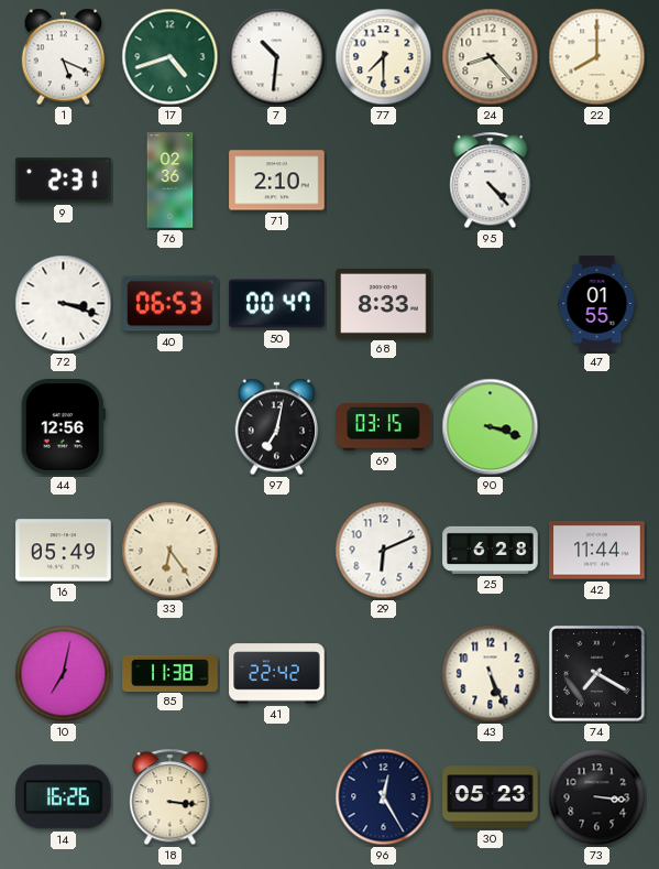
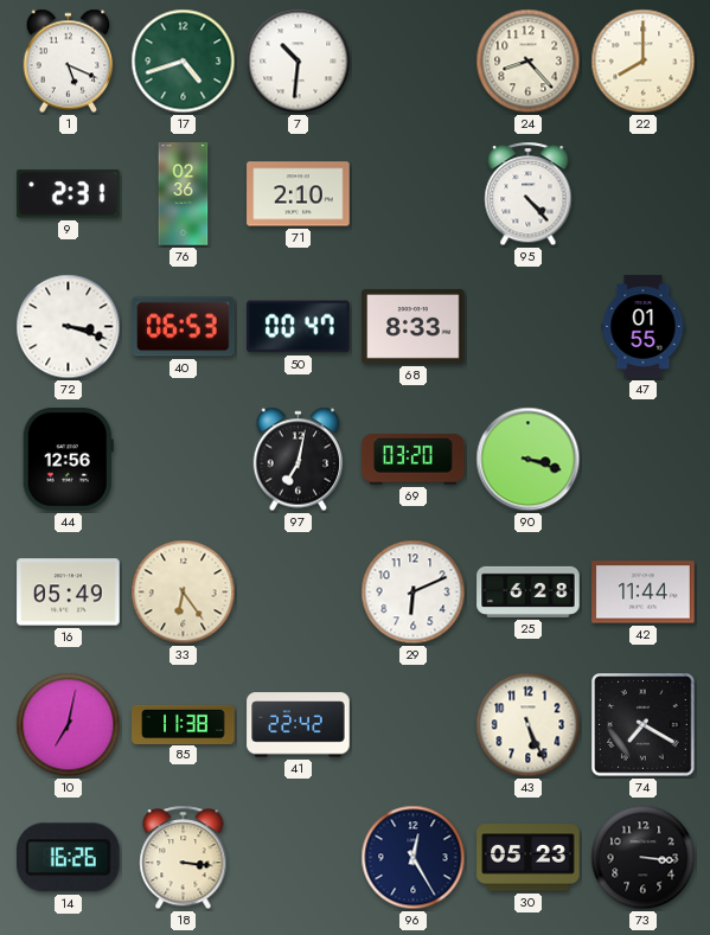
77: 7:30 -> none (384, 57)
69: 03:15 -> 03:20 (414, 460)
